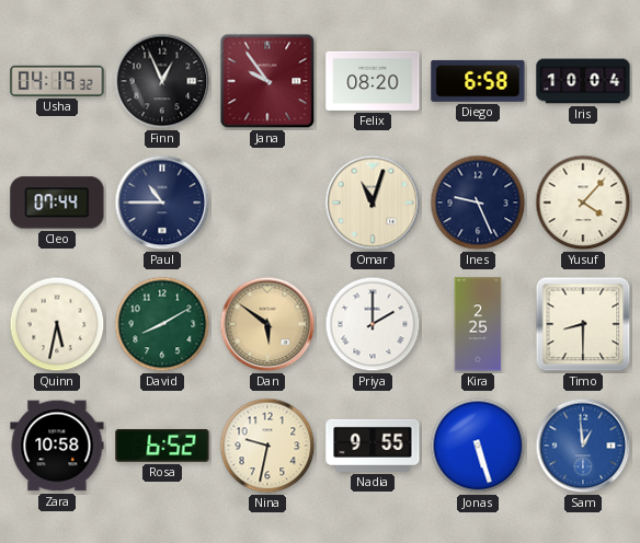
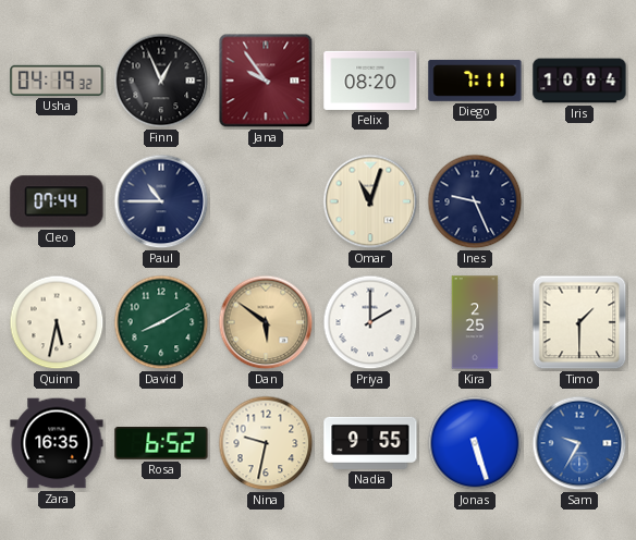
Diego: 6:58 -> 7:11 (475, 81)
Yusuf: 4:07 -> none (583, 203)
Timo: 8:30 -> 1:30 (579, 322)
Zara: 10:58 -> 16:35 (57, 443)
Sam: 12:59 -> 9:35 (579, 443)
